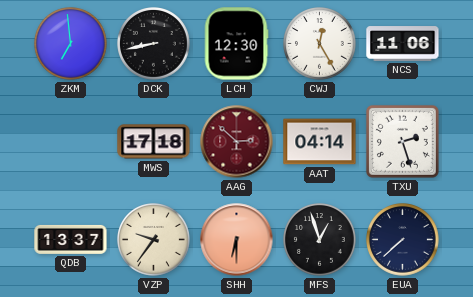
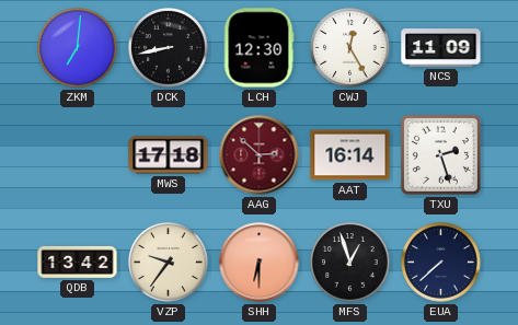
ZKM: 6:59 -> 7:01 (78, 48)
NCS: 11:06 -> 11:09 (441, 48)
AAT: 04:14 -> 16:14 (350, 155)
QDB: 13:37 -> 13:42 (78, 262)
